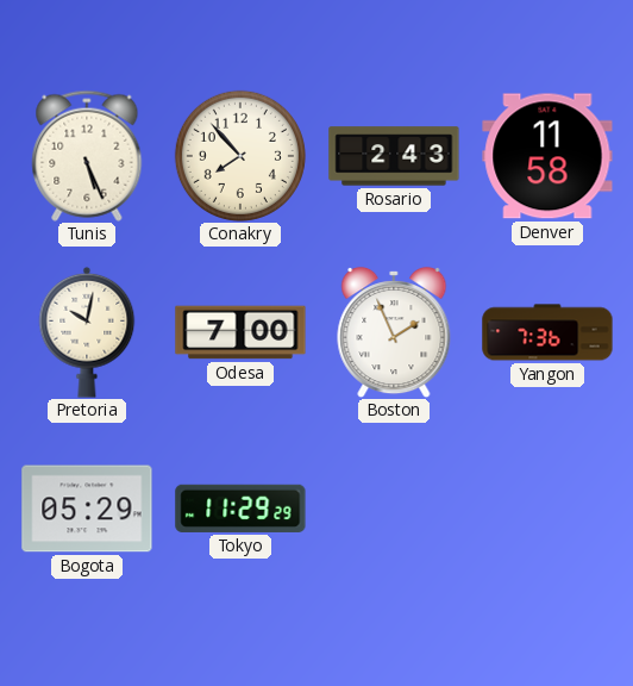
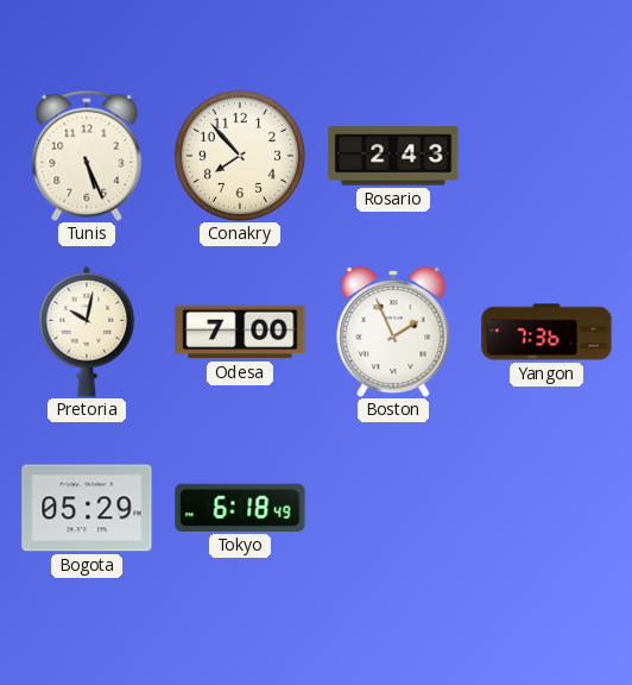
Denver: 11:58 -> none (547, 156)
Tokyo: 11:29 -> 6:18 (240, 508)
